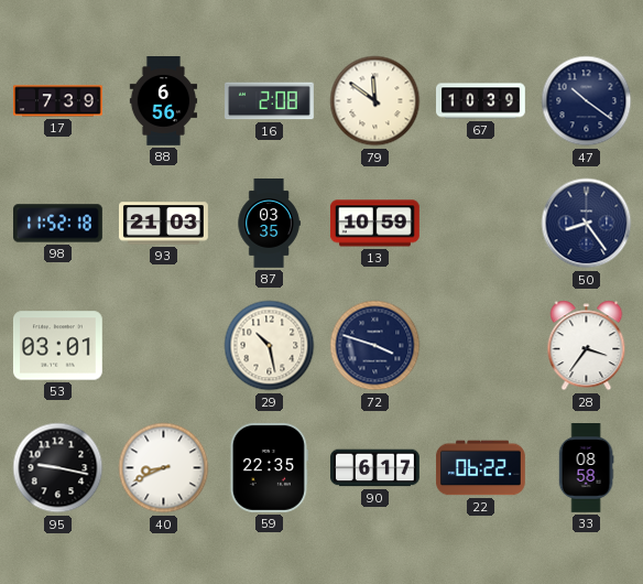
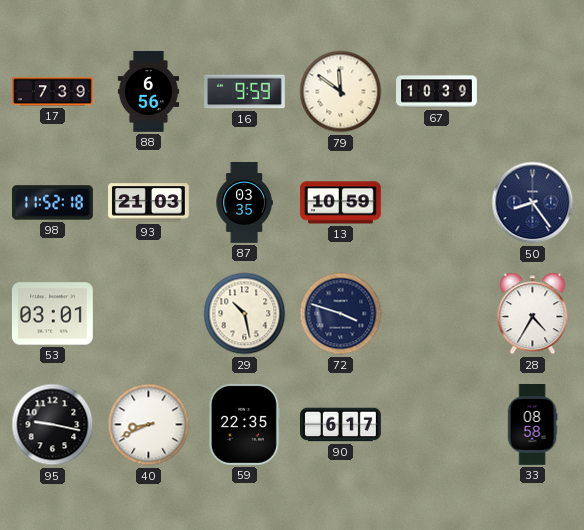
16: 2:08 -> 9:59 (245, 92)
47: 10:21 -> none (587, 101)
28: 3:36 -> 4:35 (533, 314)
22: 06:22 -> none (481, 468)
